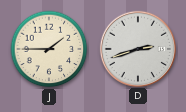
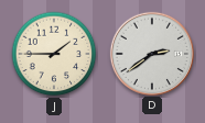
D: 2:42 -> 2:39 (151, 53)
